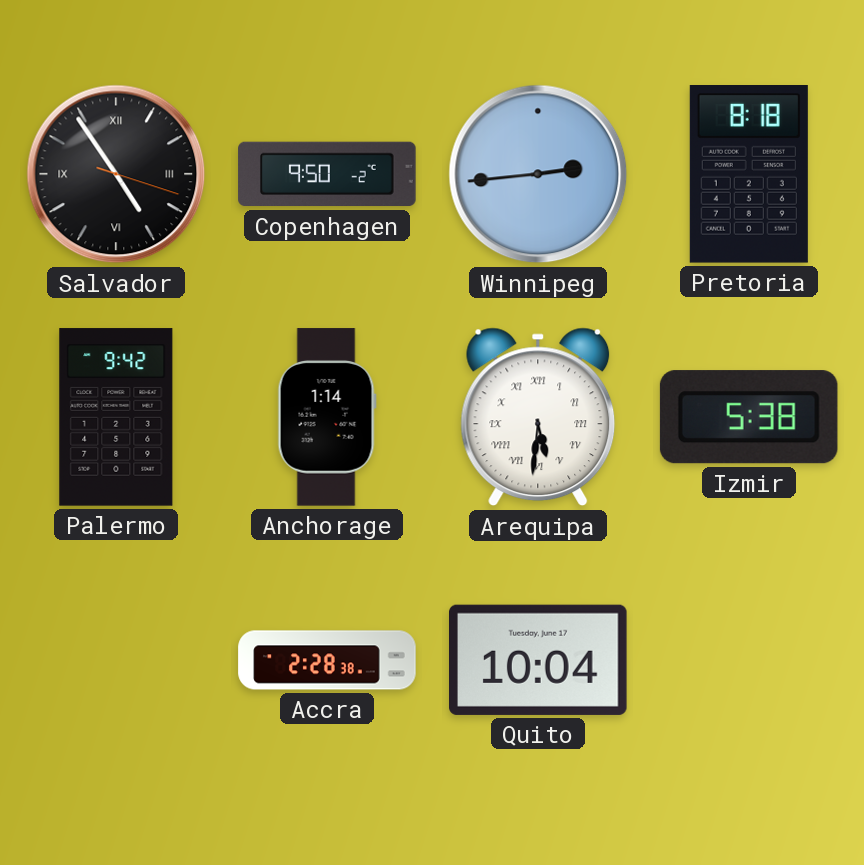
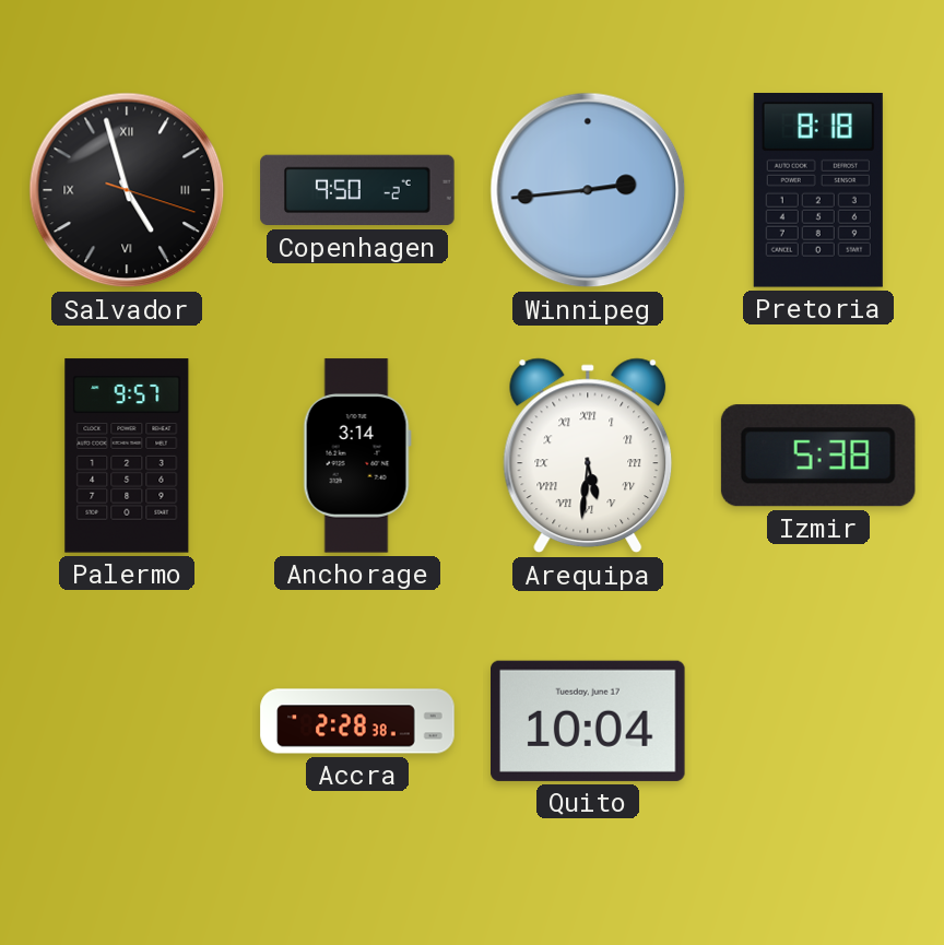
Salvador: 4:54 -> 4:57 (127, 190)
Palermo: 9:42 -> 9:57 (127, 456)
Anchorage: 1:14 -> 3:14 (357, 456)
